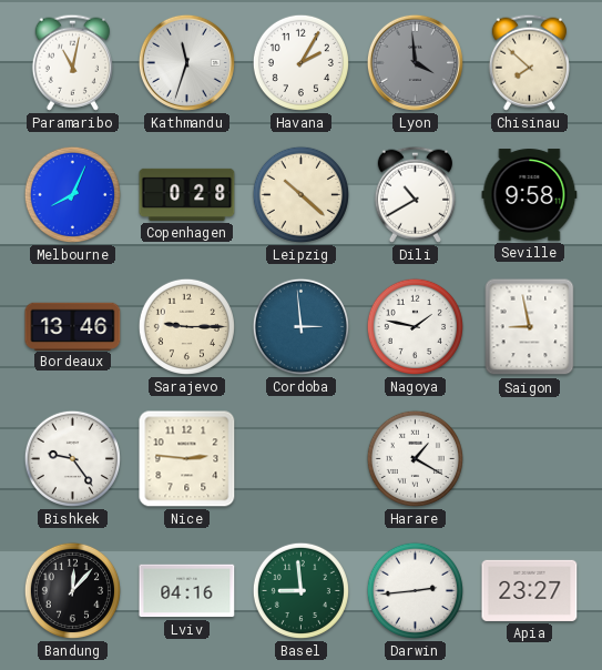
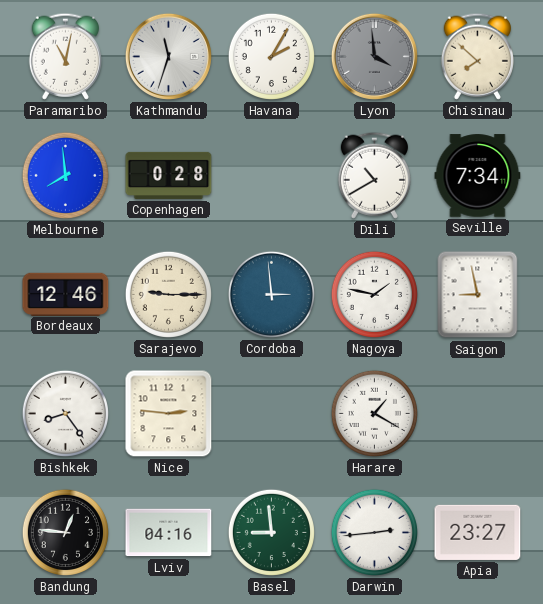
Melbourne: 8:04 -> 7:59 (65, 175)
Leipzig: 10:22 -> none (300, 194)
Seville: 9:58 -> 7:34 (478, 176)
Bordeaux: 13:46 -> 12:46 (66, 294)
Bishkek: 9:24 -> 8:24 (65, 413)
Bandung: 12:07 -> 12:46 (65, 532)
